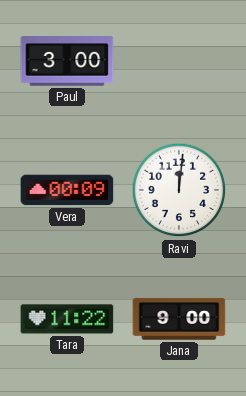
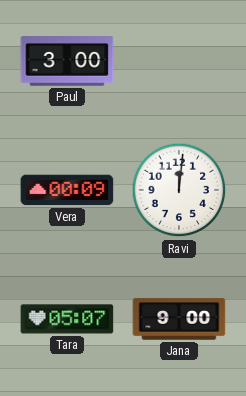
Tara: 11:22 -> 05:07 (67, 319)
